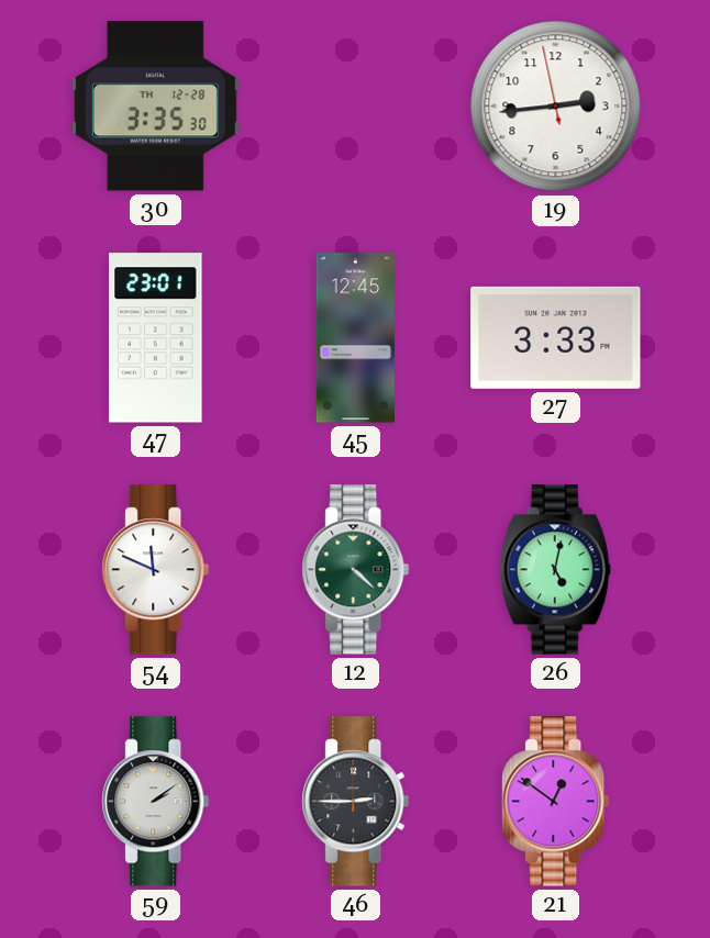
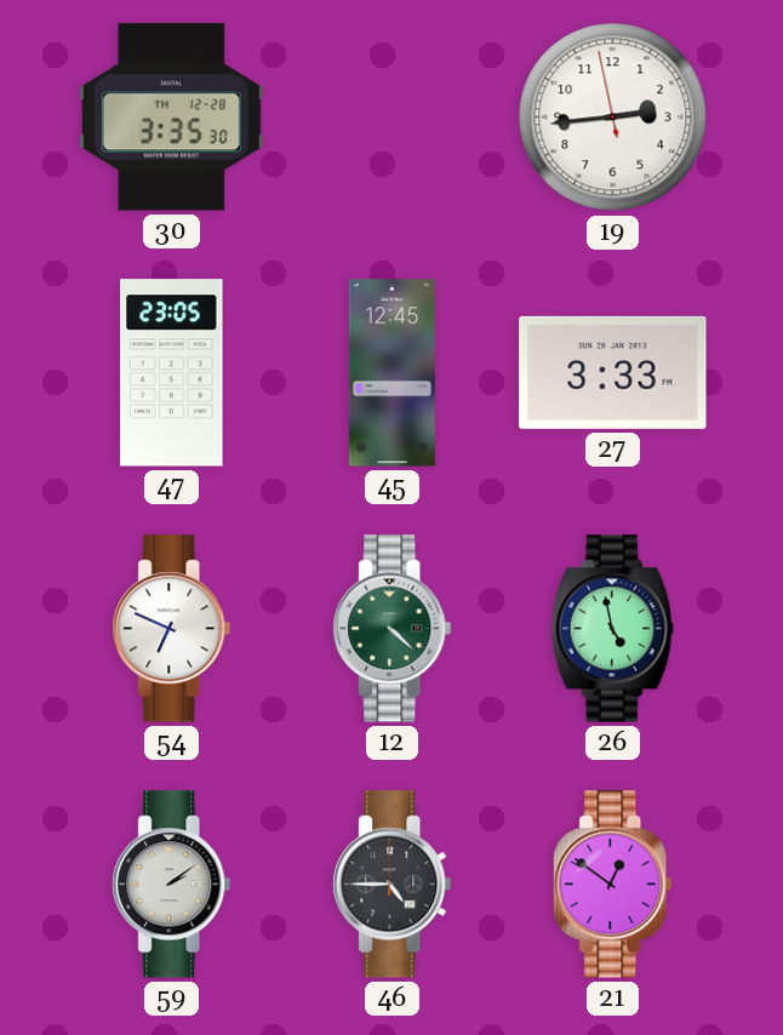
47: 23:01 -> 23:05 (172, 373)
54: 11:49 -> 6:49 (172, 629)
26: 5:02 -> 4:58 (612, 629)
46: 2:45 -> 4:45 (393, 885)
